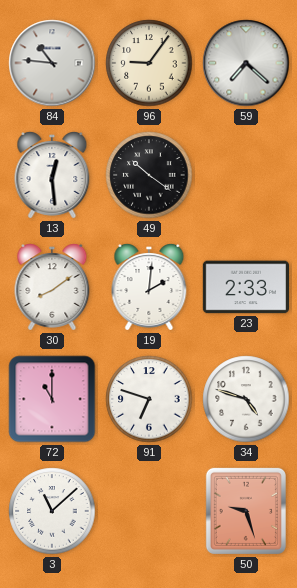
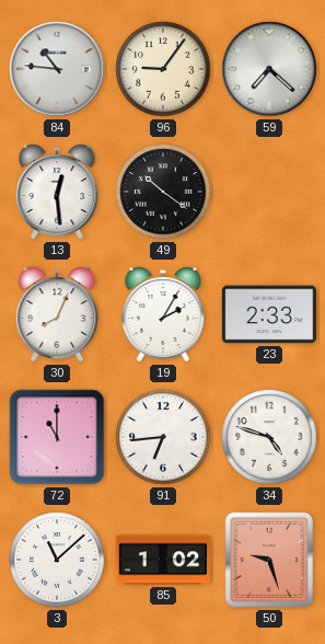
30: 8:09 -> 8:04 (57, 314)
19: 2:01 -> 2:05 (163, 314)
91: 6:48 -> 6:44 (163, 437)
85: none -> 1:02 (162, 560)
